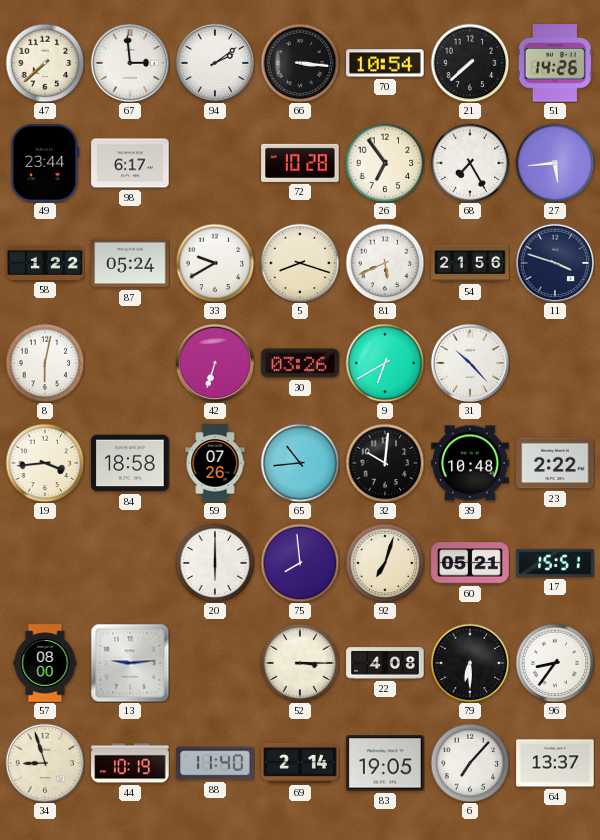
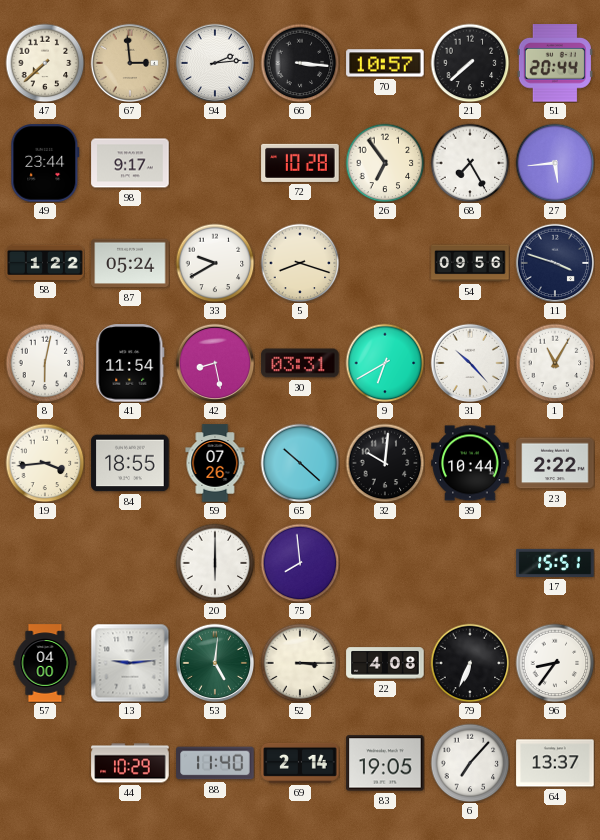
67 dial: white -> champagne (130, 63)
94: 2:09 -> 2:14 (215, 63)
70: 10:54 -> 10:57 (385, 63)
51: 14:26 -> 20:44 (555, 63)
98: 6:17 -> 9:17 (130, 163)
81: 5:41 -> none (385, 263)
54: 21:56 -> 09:56 (470, 263)
41: none -> 11:54 (130, 363)
42: 6:33 -> 8:28 (215, 363)
30: 03:26 -> 03:31 (300, 363)
1: none -> 11:05 (555, 363)
84: 18:58 -> 18:55 (130, 463)
65: 10:44 -> 10:22 (300, 463)
39: 10:48 -> 10:44 (470, 463)
92: 7:03 -> none (385, 563)
60: 05:21 -> none (470, 563)
57: 08:00 -> 04:00 (45, 663)
53: none -> 5:01 (215, 663)
79: 6:30 -> 6:34 (470, 663)
34: 8:57 -> none (45, 763)
44: 10:19 -> 10:29 (130, 763)
